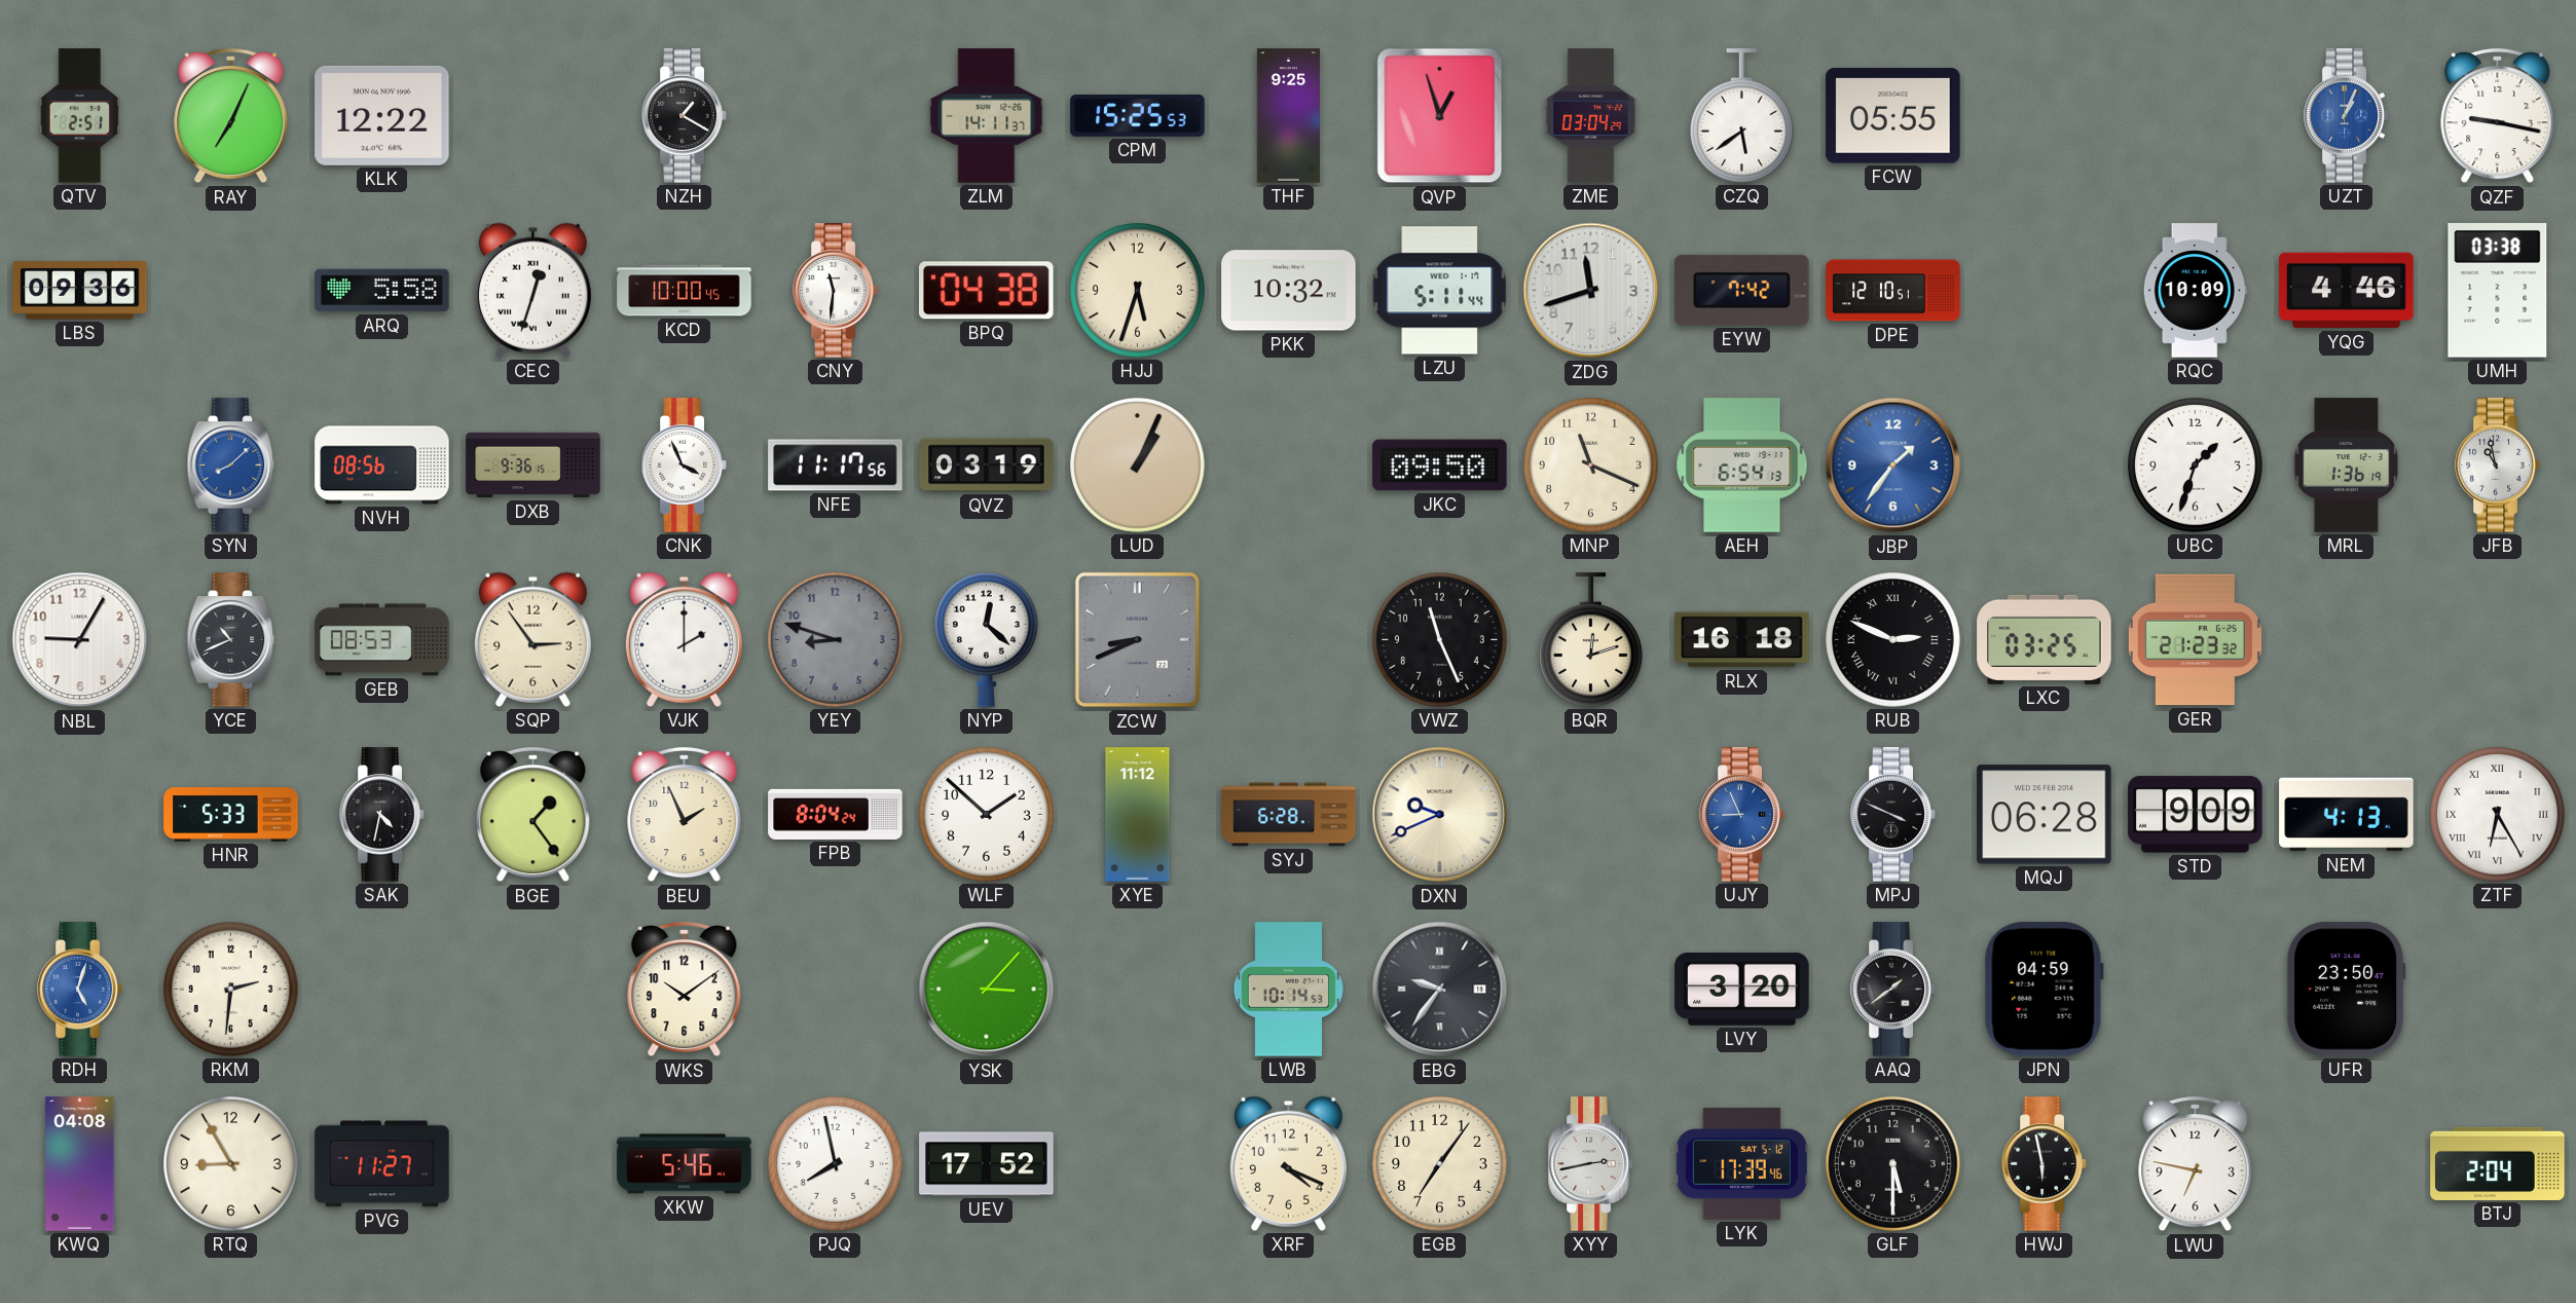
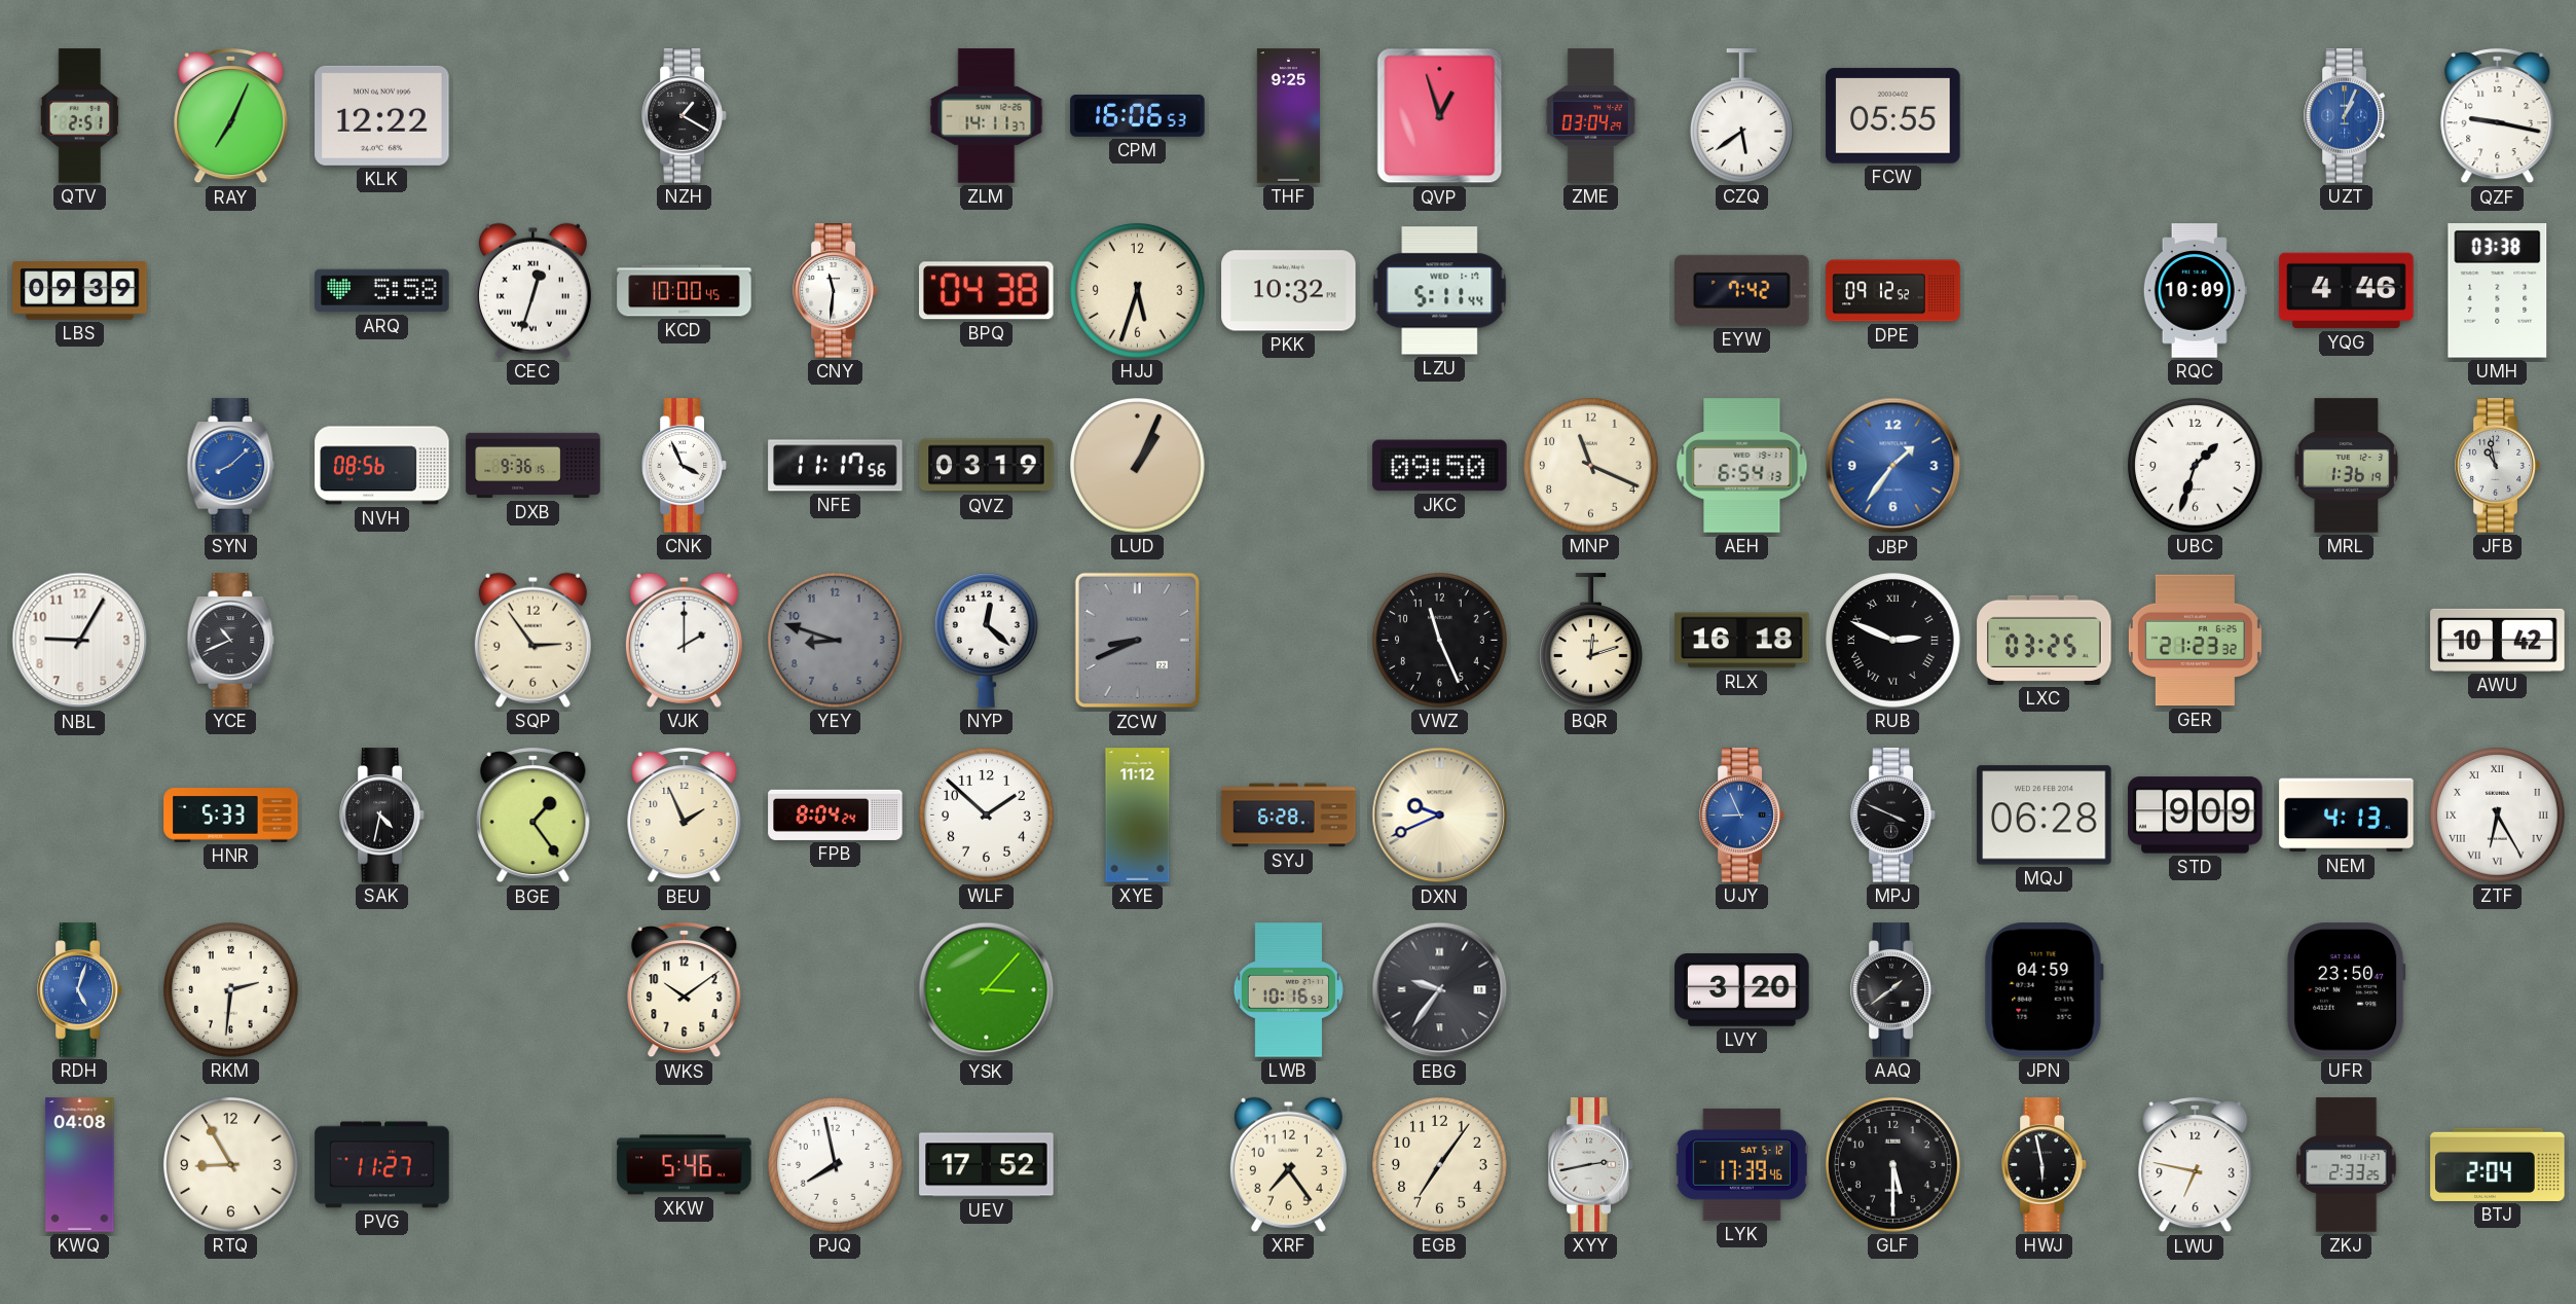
CPM: 15:25 -> 16:06 (1138, 116)
LBS: 09:36 -> 09:39 (80, 291)
ZDG: 11:42 -> none (1591, 291)
DPE: 12:10 -> 09:12 (1893, 291)
GEB: 08:53 -> none (382, 640)
AWU: none -> 10:42 (2498, 640)
LWB: 10:14 -> 10:16 (1288, 990)
XRF: 4:19 -> 7:24 (1288, 1164)
ZKJ: none -> 2:33 (2347, 1165)
